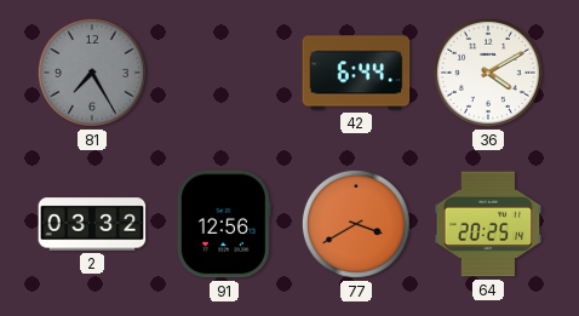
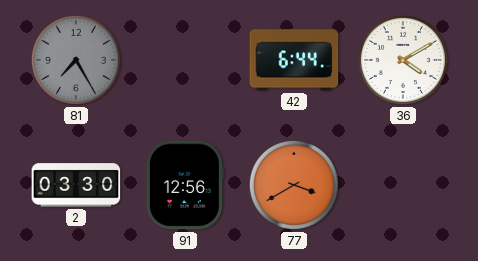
2: 03:32 -> 03:30 (76, 185)
64: 20:25 -> none (488, 224)
